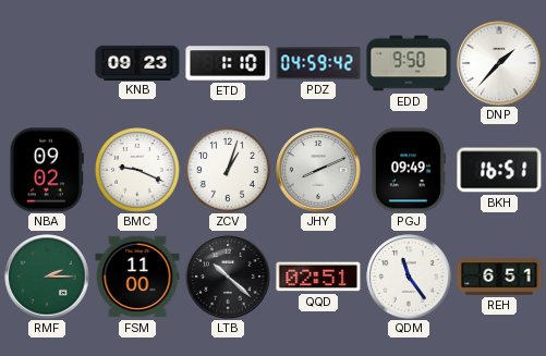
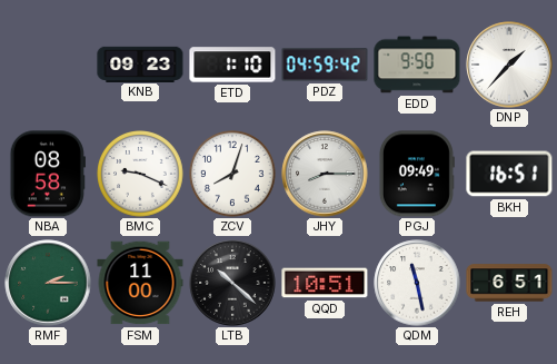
NBA: 09:02 -> 08:58 (48, 174)
ZCV: 1:03 -> 8:03 (233, 175)
JHY: 8:11 -> 8:15 (325, 174)
QQD: 02:51 -> 10:51 (325, 283)
QDM: 11:24 -> 11:28 (417, 283)
